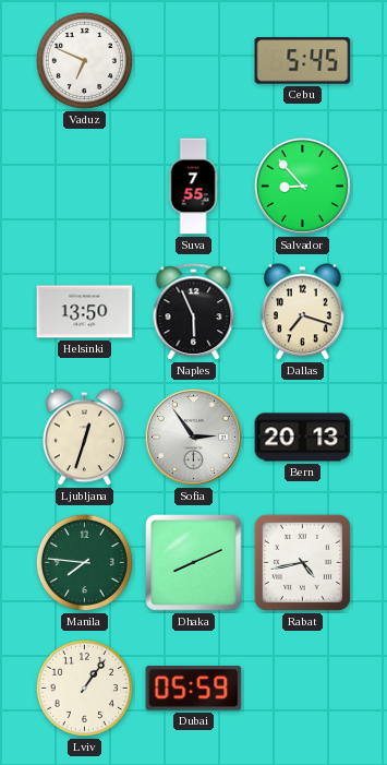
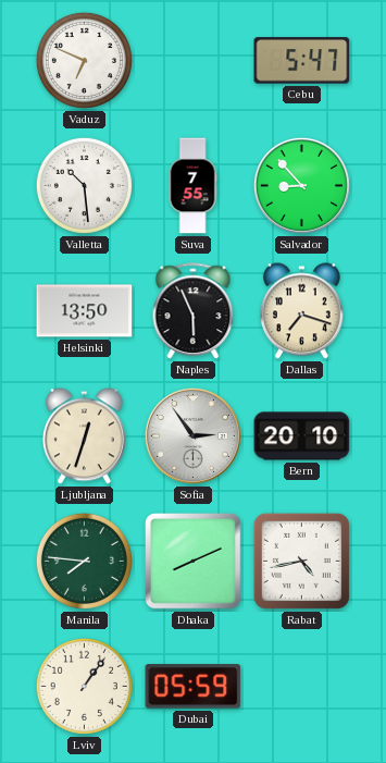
Cebu: 5:45 -> 5:47 (302, 61)
Valletta: none -> 10:29 (84, 185)
Bern: 20:13 -> 20:10 (302, 436)
